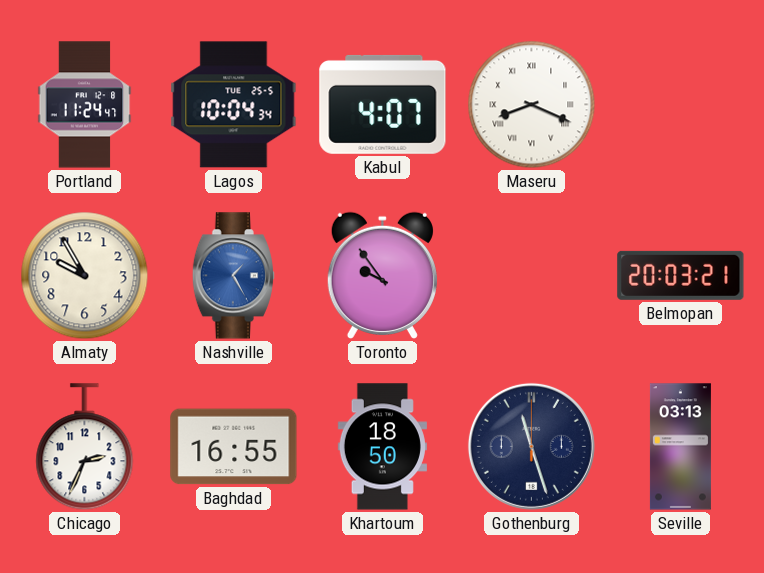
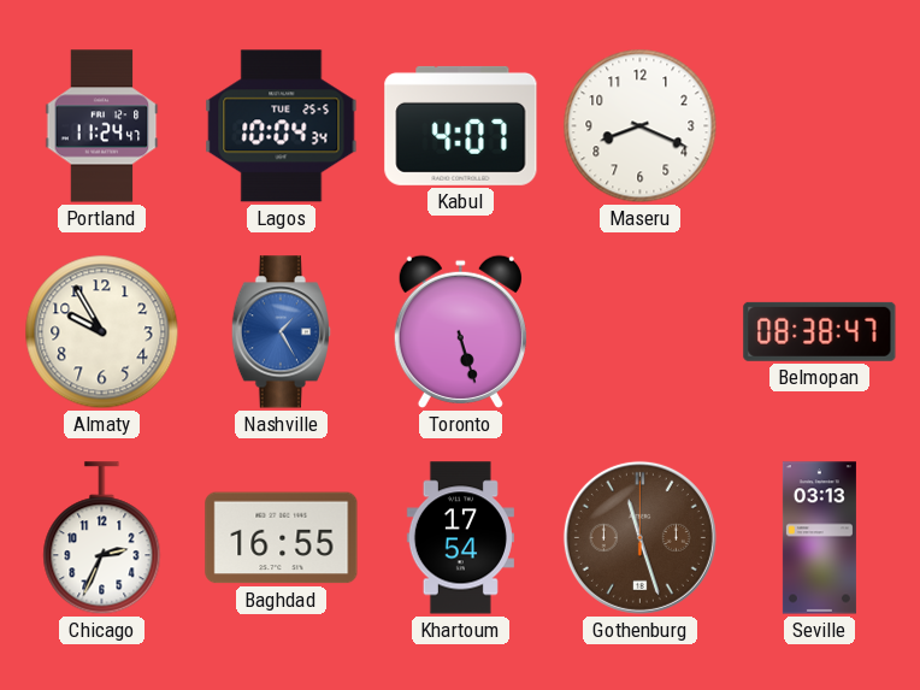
Maseru numerals: Roman -> Arabic (641, 126)
Toronto: 9:54 -> 5:27 (460, 331)
Belmopan: 20:03 -> 08:38 (820, 331)
Khartoum: 18:50 -> 17:54 (460, 538)
Gothenburg dial: navy -> brown (639, 537)
